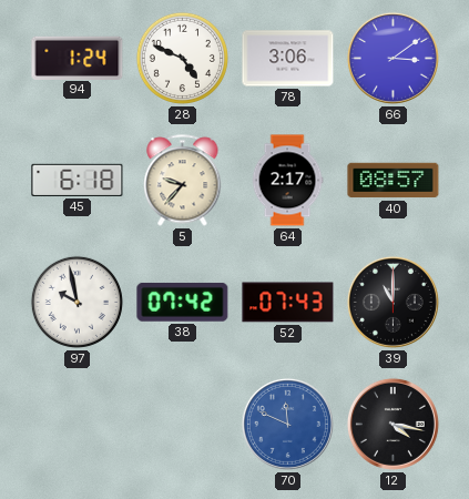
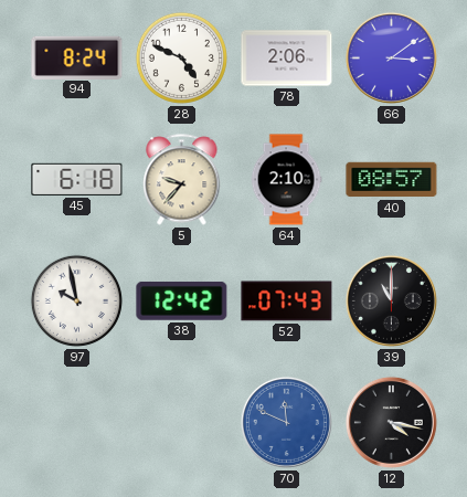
94: 1:24 -> 8:24 (77, 57)
78: 3:06 -> 2:06 (287, 59)
64: 2:17 -> 2:10 (286, 180)
38: 07:42 -> 12:42 (182, 300)
